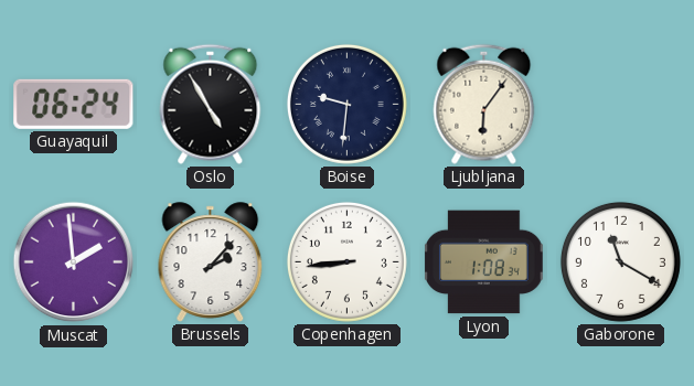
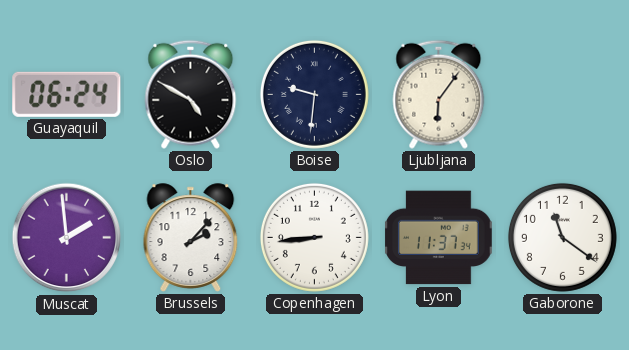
Oslo: 4:55 -> 4:50 (191, 94)
Lyon: 1:08 -> 11:37 (439, 238)
Gaborone: 11:20 -> 11:21 (562, 237)
